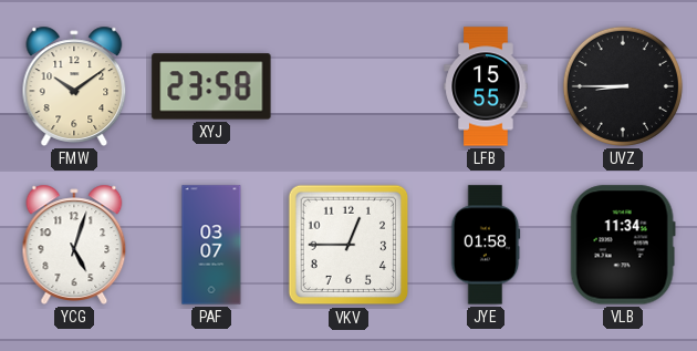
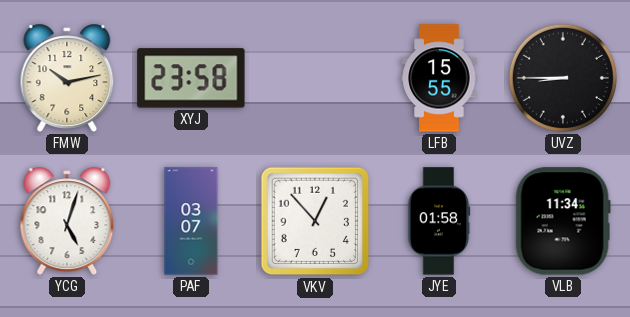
FMW: 10:09 -> 10:13 (67, 78)
VKV: 12:45 -> 12:53 (315, 221)
